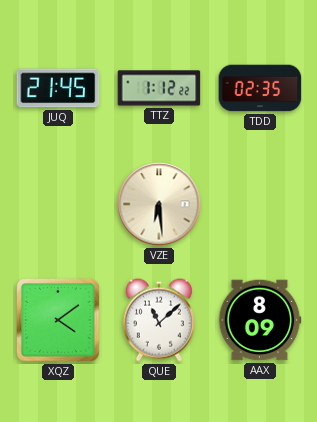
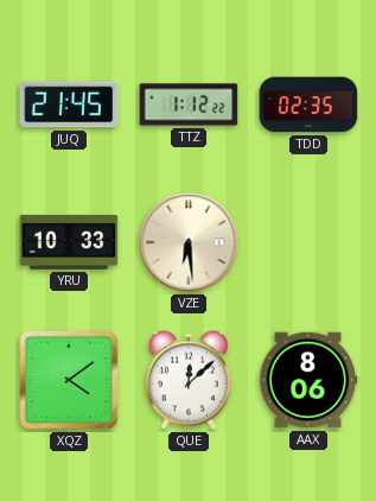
YRU: none -> 10:33 (69, 242)
QUE: 11:08 -> 12:08 (189, 380)
AAX: 8:09 -> 8:06 (308, 380)
